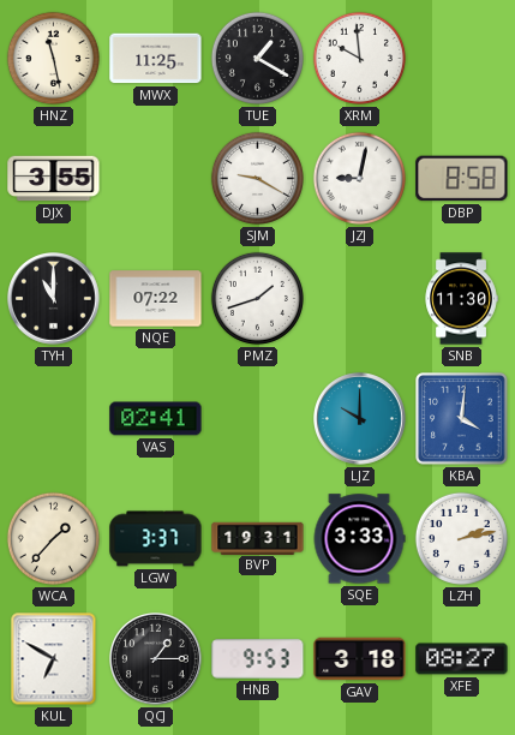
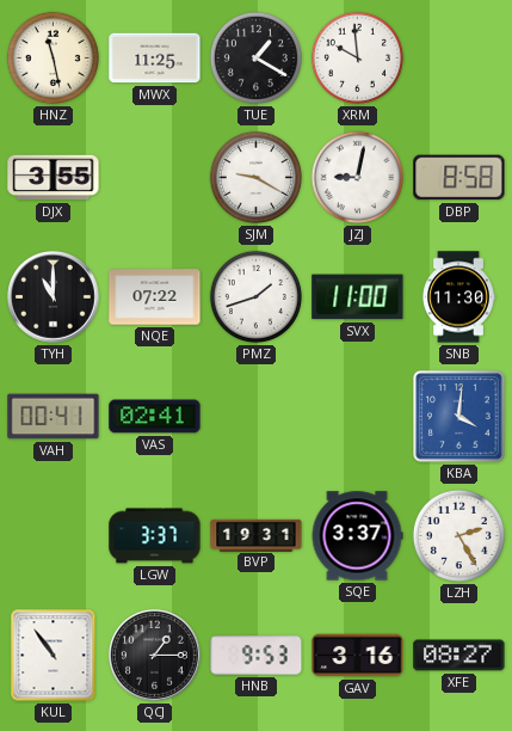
SVX: none -> 11:00 (358, 297)
VAH: none -> 00:41 (54, 417)
LJZ: 10:00 -> none (360, 419)
WCA: 1:37 -> none (53, 538)
SQE: 3:33 -> 3:37 (357, 536)
LZH: 2:13 -> 2:25 (458, 535)
KUL: 6:50 -> 10:54 (54, 656)
GAV: 3:18 -> 3:16 (358, 656)
